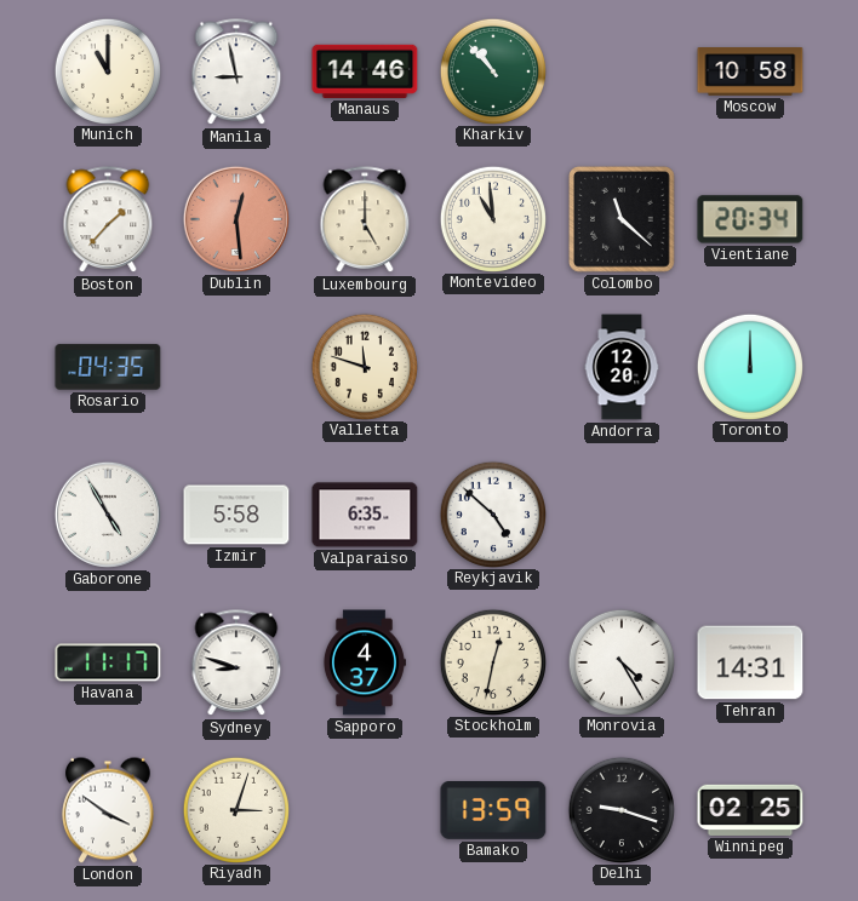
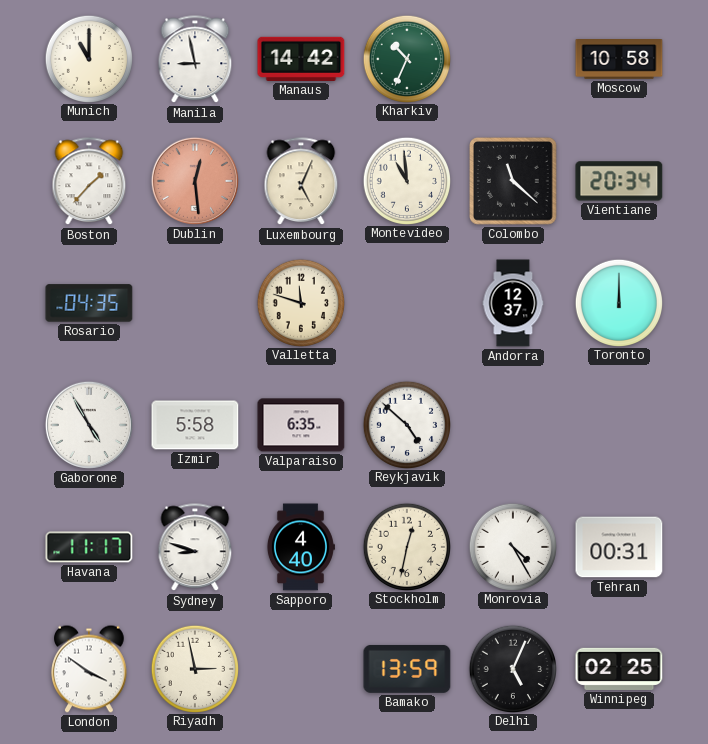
Manaus: 14:46 -> 14:42 (301, 59)
Kharkiv: 10:53 -> 10:34 (406, 58)
Luxembourg: 5:00 -> 5:04 (301, 182)
Andorra: 12:20 -> 12:37 (513, 303)
Sapporo: 4:37 -> 4:40 (300, 547)
Tehran: 14:31 -> 00:31 (619, 547)
Riyadh: 3:03 -> 2:58 (194, 668)
Delhi: 9:18 -> 5:04 (512, 668)
